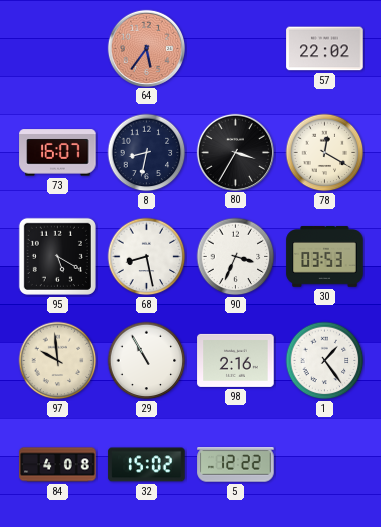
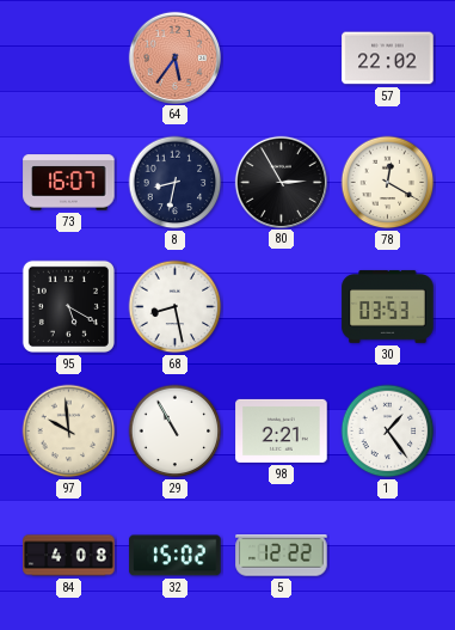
80: 3:35 -> 2:55 (281, 182)
90: 3:34 -> none (236, 257)
98: 2:16 -> 2:21 (282, 430)
